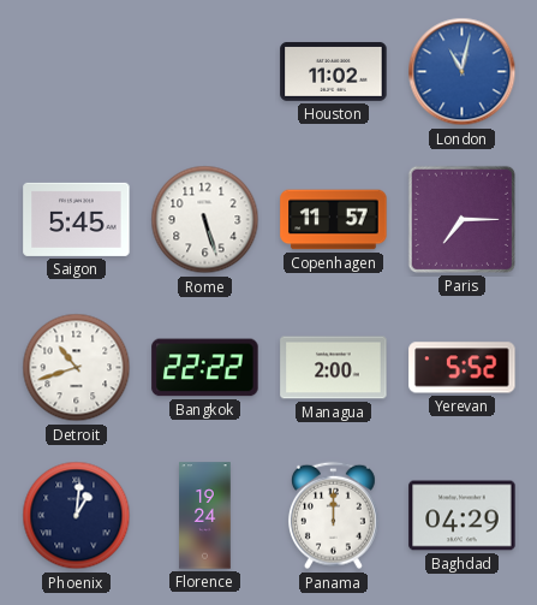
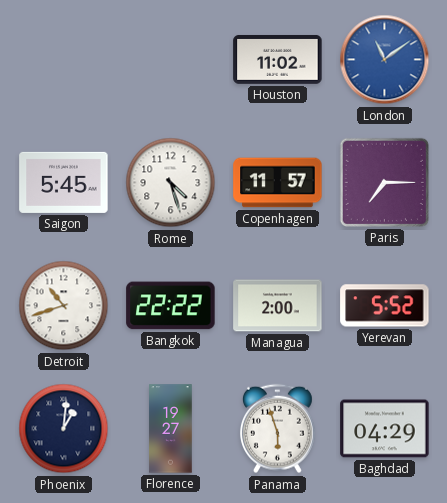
London: 11:02 -> 11:09 (385, 60)
Rome: 5:27 -> 4:27 (171, 183)
Florence: 19:24 -> 19:27 (171, 429)
Panama: 12:00 -> 5:57 (277, 429)
